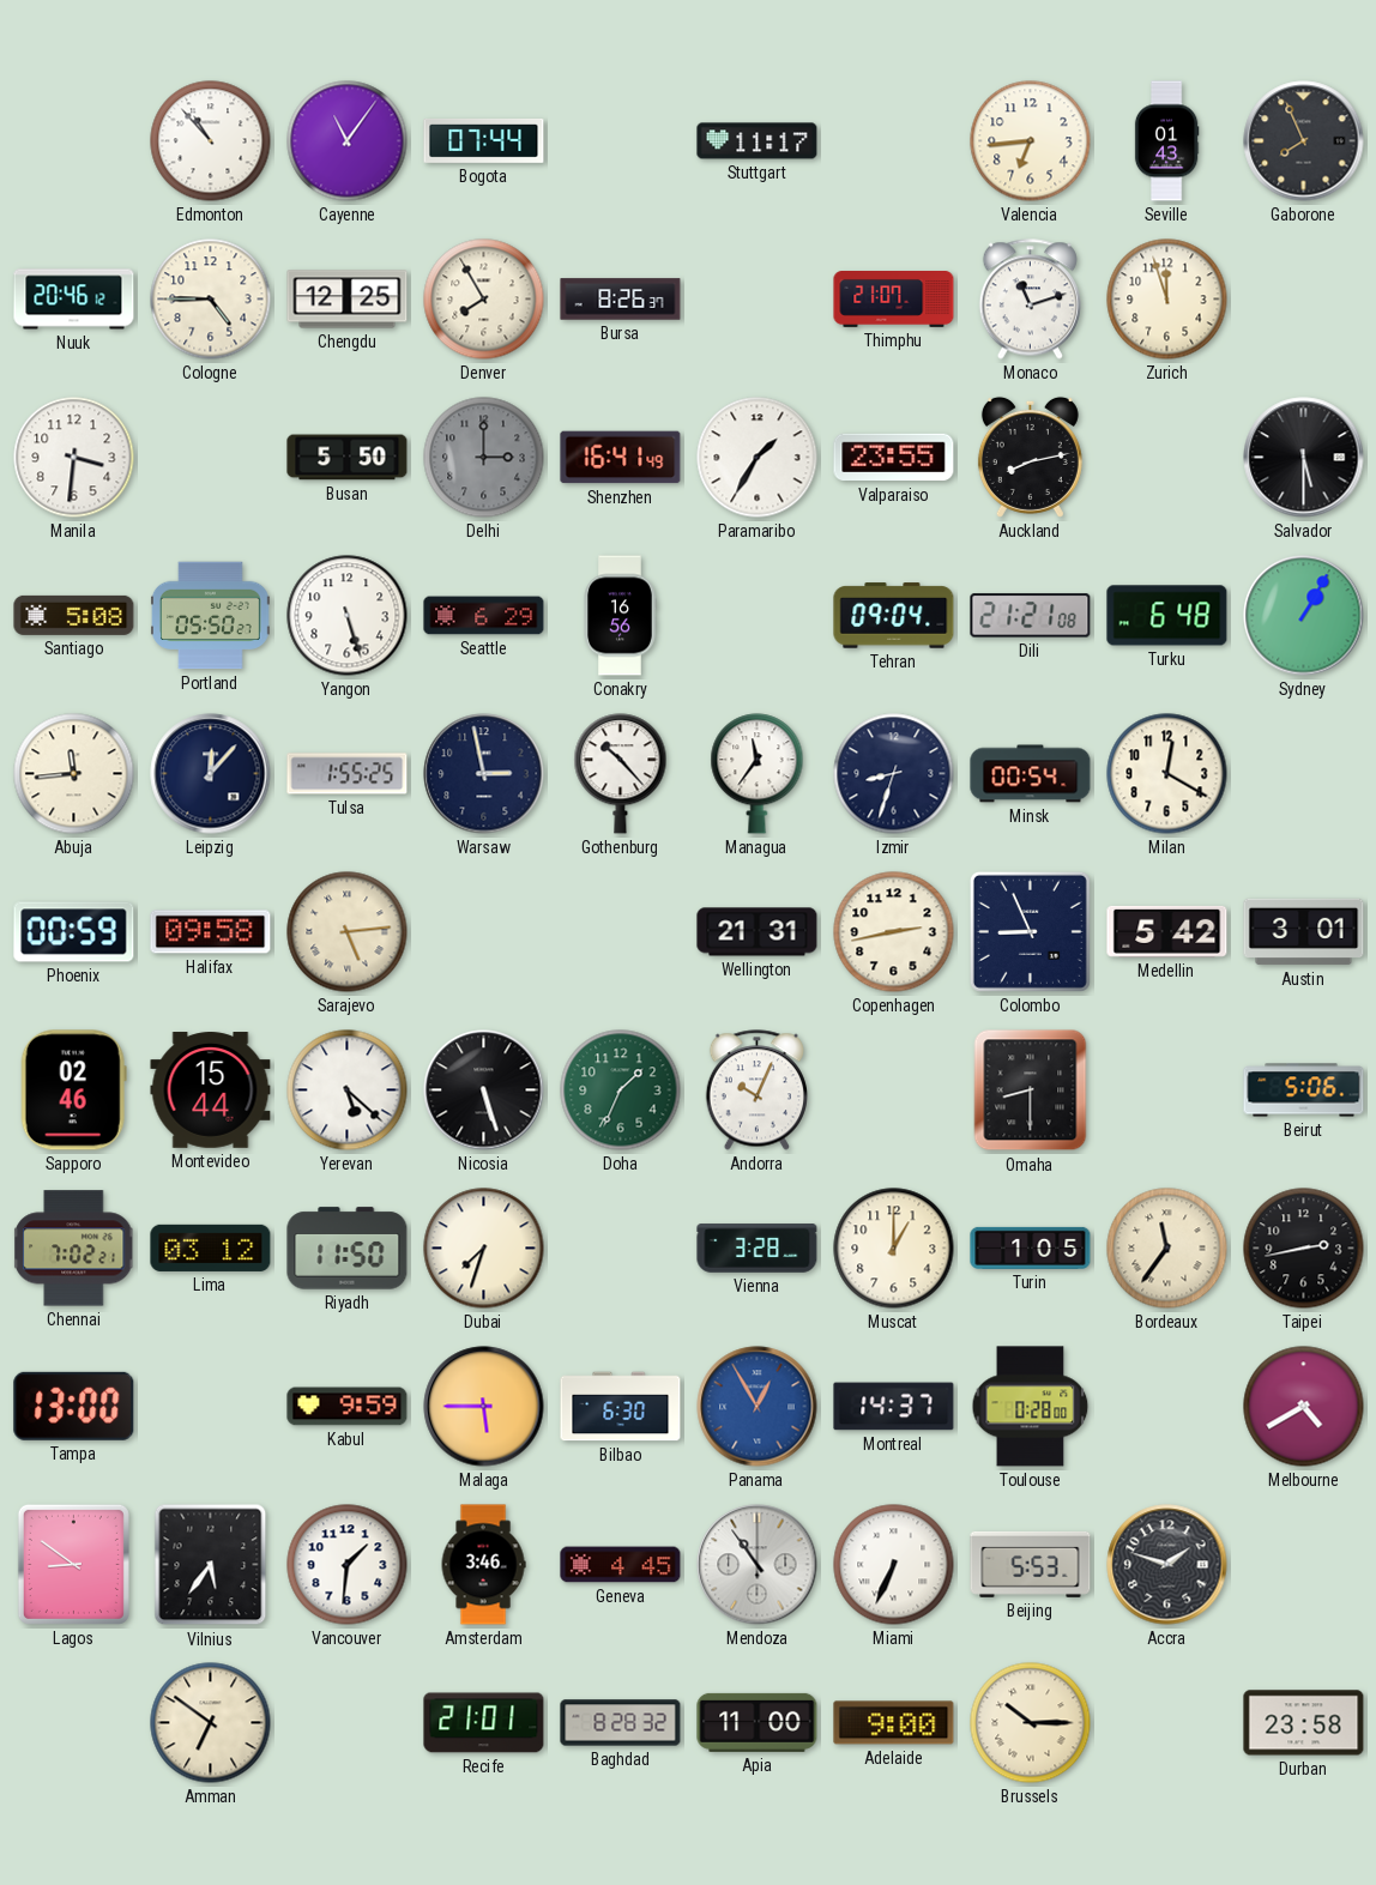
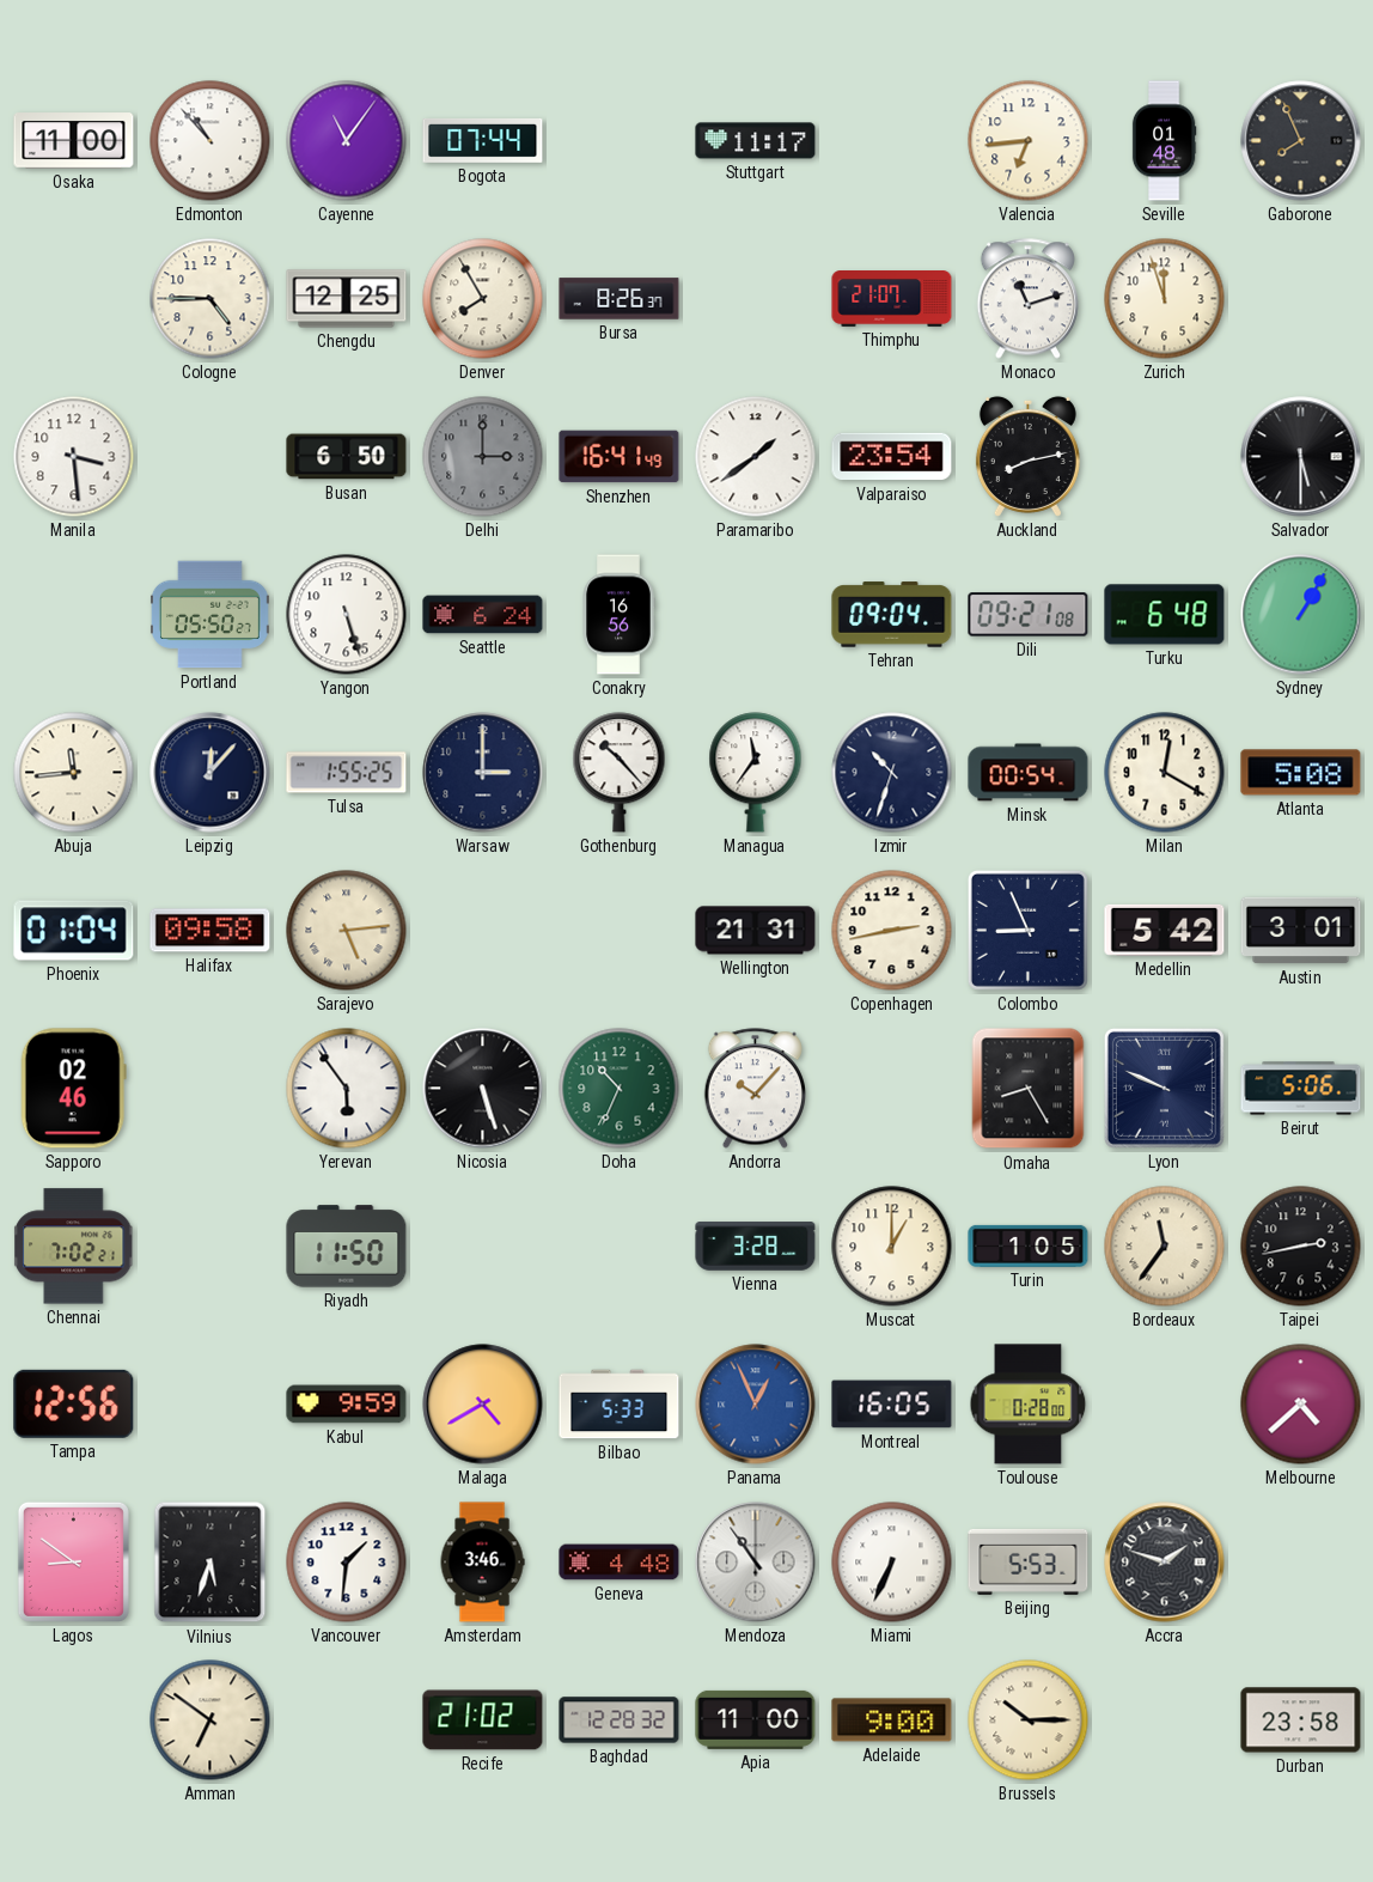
Osaka: none -> 11:00 (74, 141)
Seville: 01:43 -> 01:48 (1164, 141)
Nuuk: 20:46 -> none (74, 300)
Manila: 3:31 -> 3:29 (74, 457)
Busan: 5:50 -> 6:50 (347, 457)
Paramaribo: 1:35 -> 1:39 (756, 457)
Valparaiso: 23:55 -> 23:54 (892, 457)
Santiago: 5:08 -> none (74, 615)
Seattle: 6:29 -> 6:24 (483, 615)
Dili: 21:21 -> 09:21 (1029, 615)
Warsaw: 2:58 -> 3:00 (483, 773)
Izmir: 8:33 -> 10:33 (892, 773)
Atlanta: none -> 5:08 (1301, 773)
Phoenix: 00:59 -> 01:04 (74, 931)
Montevideo: 15:44 -> none (211, 1090)
Yerevan: 5:22 -> 5:54 (347, 1089)
Doha: 1:34 -> 10:34 (620, 1089)
Andorra: 10:04 -> 10:07 (755, 1089)
Omaha: 8:30 -> 8:25 (1029, 1089)
Lyon: none -> 9:49 (1164, 1088)
Lima: 03:12 -> none (211, 1247)
Dubai: 7:33 -> none (484, 1249)
Tampa: 13:00 -> 12:56 (74, 1403)
Malaga: 5:45 -> 4:40 (483, 1405)
Bilbao: 6:30 -> 5:33 (620, 1405)
Panama: 12:55 -> 12:56 (756, 1405)
Montreal: 14:37 -> 16:05 (892, 1405)
Melbourne: 4:40 -> 4:38 (1301, 1405)
Vilnius: 5:36 -> 5:33 (210, 1563)
Geneva: 4:45 -> 4:48 (620, 1563)
Recife: 21:01 -> 21:02 (483, 1720)
Baghdad: 8:28 -> 12:28 (620, 1720)
